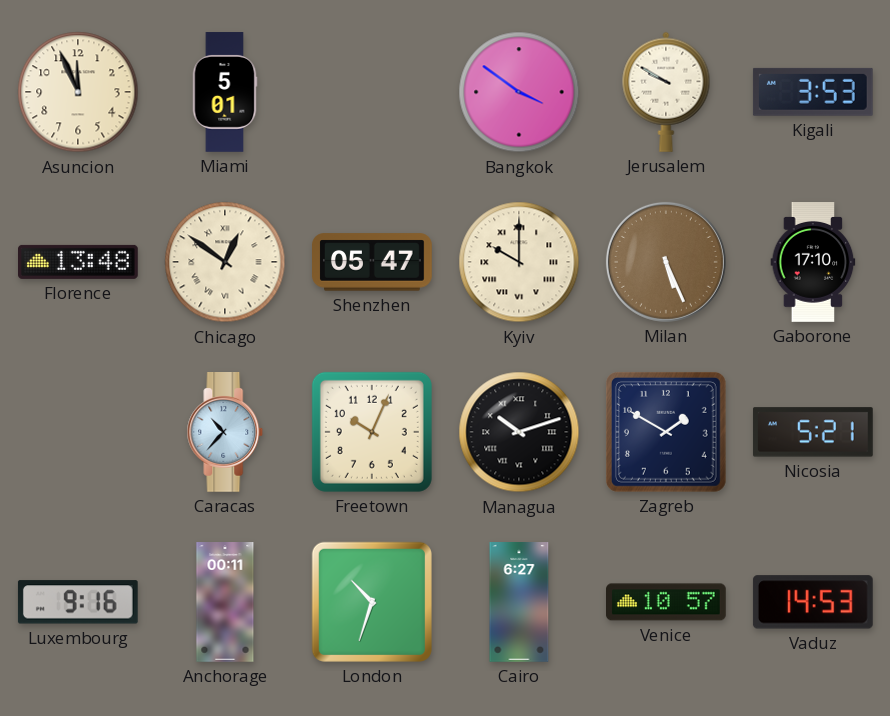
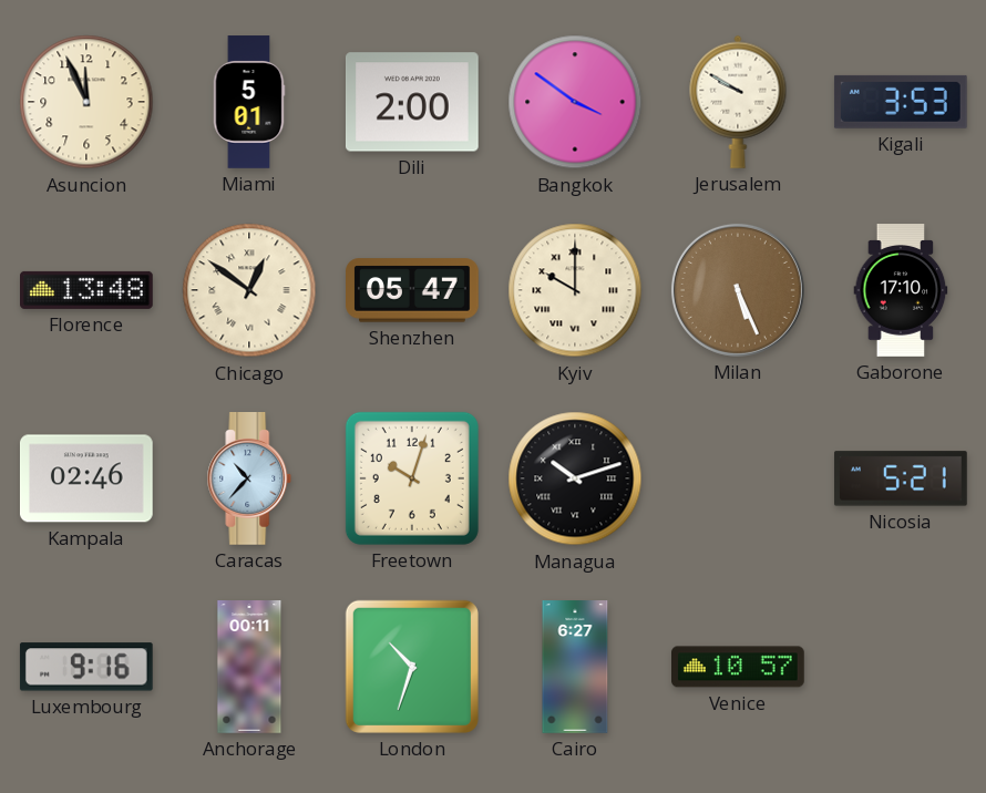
Dili: none -> 2:00 (412, 102)
Kampala: none -> 02:46 (86, 478)
Freetown: 10:04 -> 10:03 (412, 478)
Zagreb: 1:50 -> none (666, 432)
Vaduz: 14:53 -> none (813, 602)
